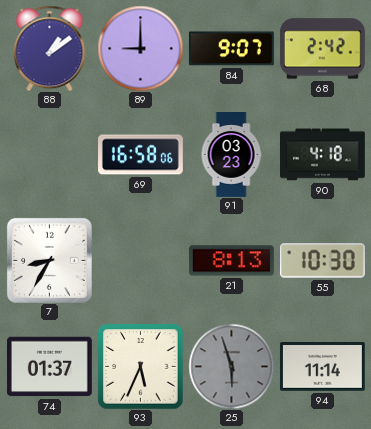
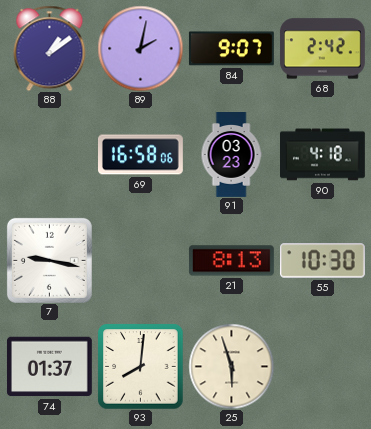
89: 9:00 -> 2:02 (140, 48)
7: 8:35 -> 9:17 (49, 260)
93: 5:34 -> 8:01 (140, 366)
25 dial: grey -> cream (231, 366)
94: 11:14 -> none (322, 367)
